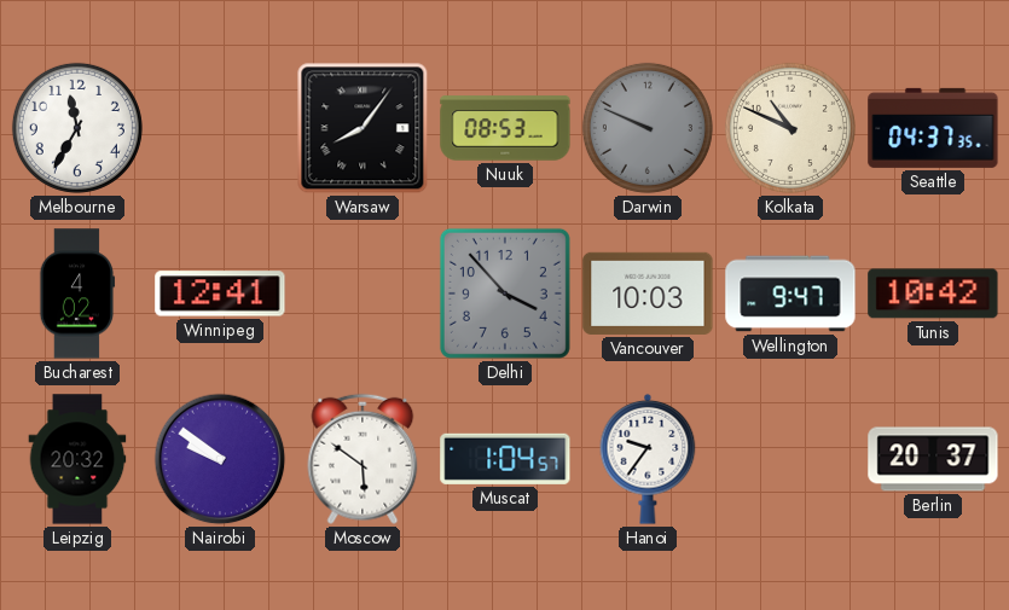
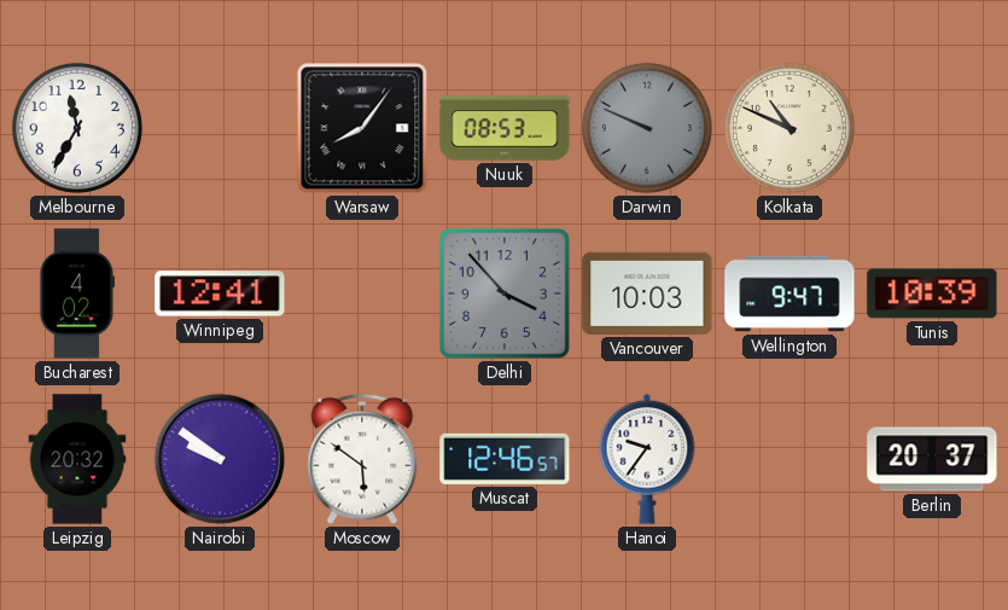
Seattle: 04:37 -> none (933, 128)
Tunis: 10:42 -> 10:39 (932, 294)
Muscat: 1:04 -> 12:46 (505, 459)
